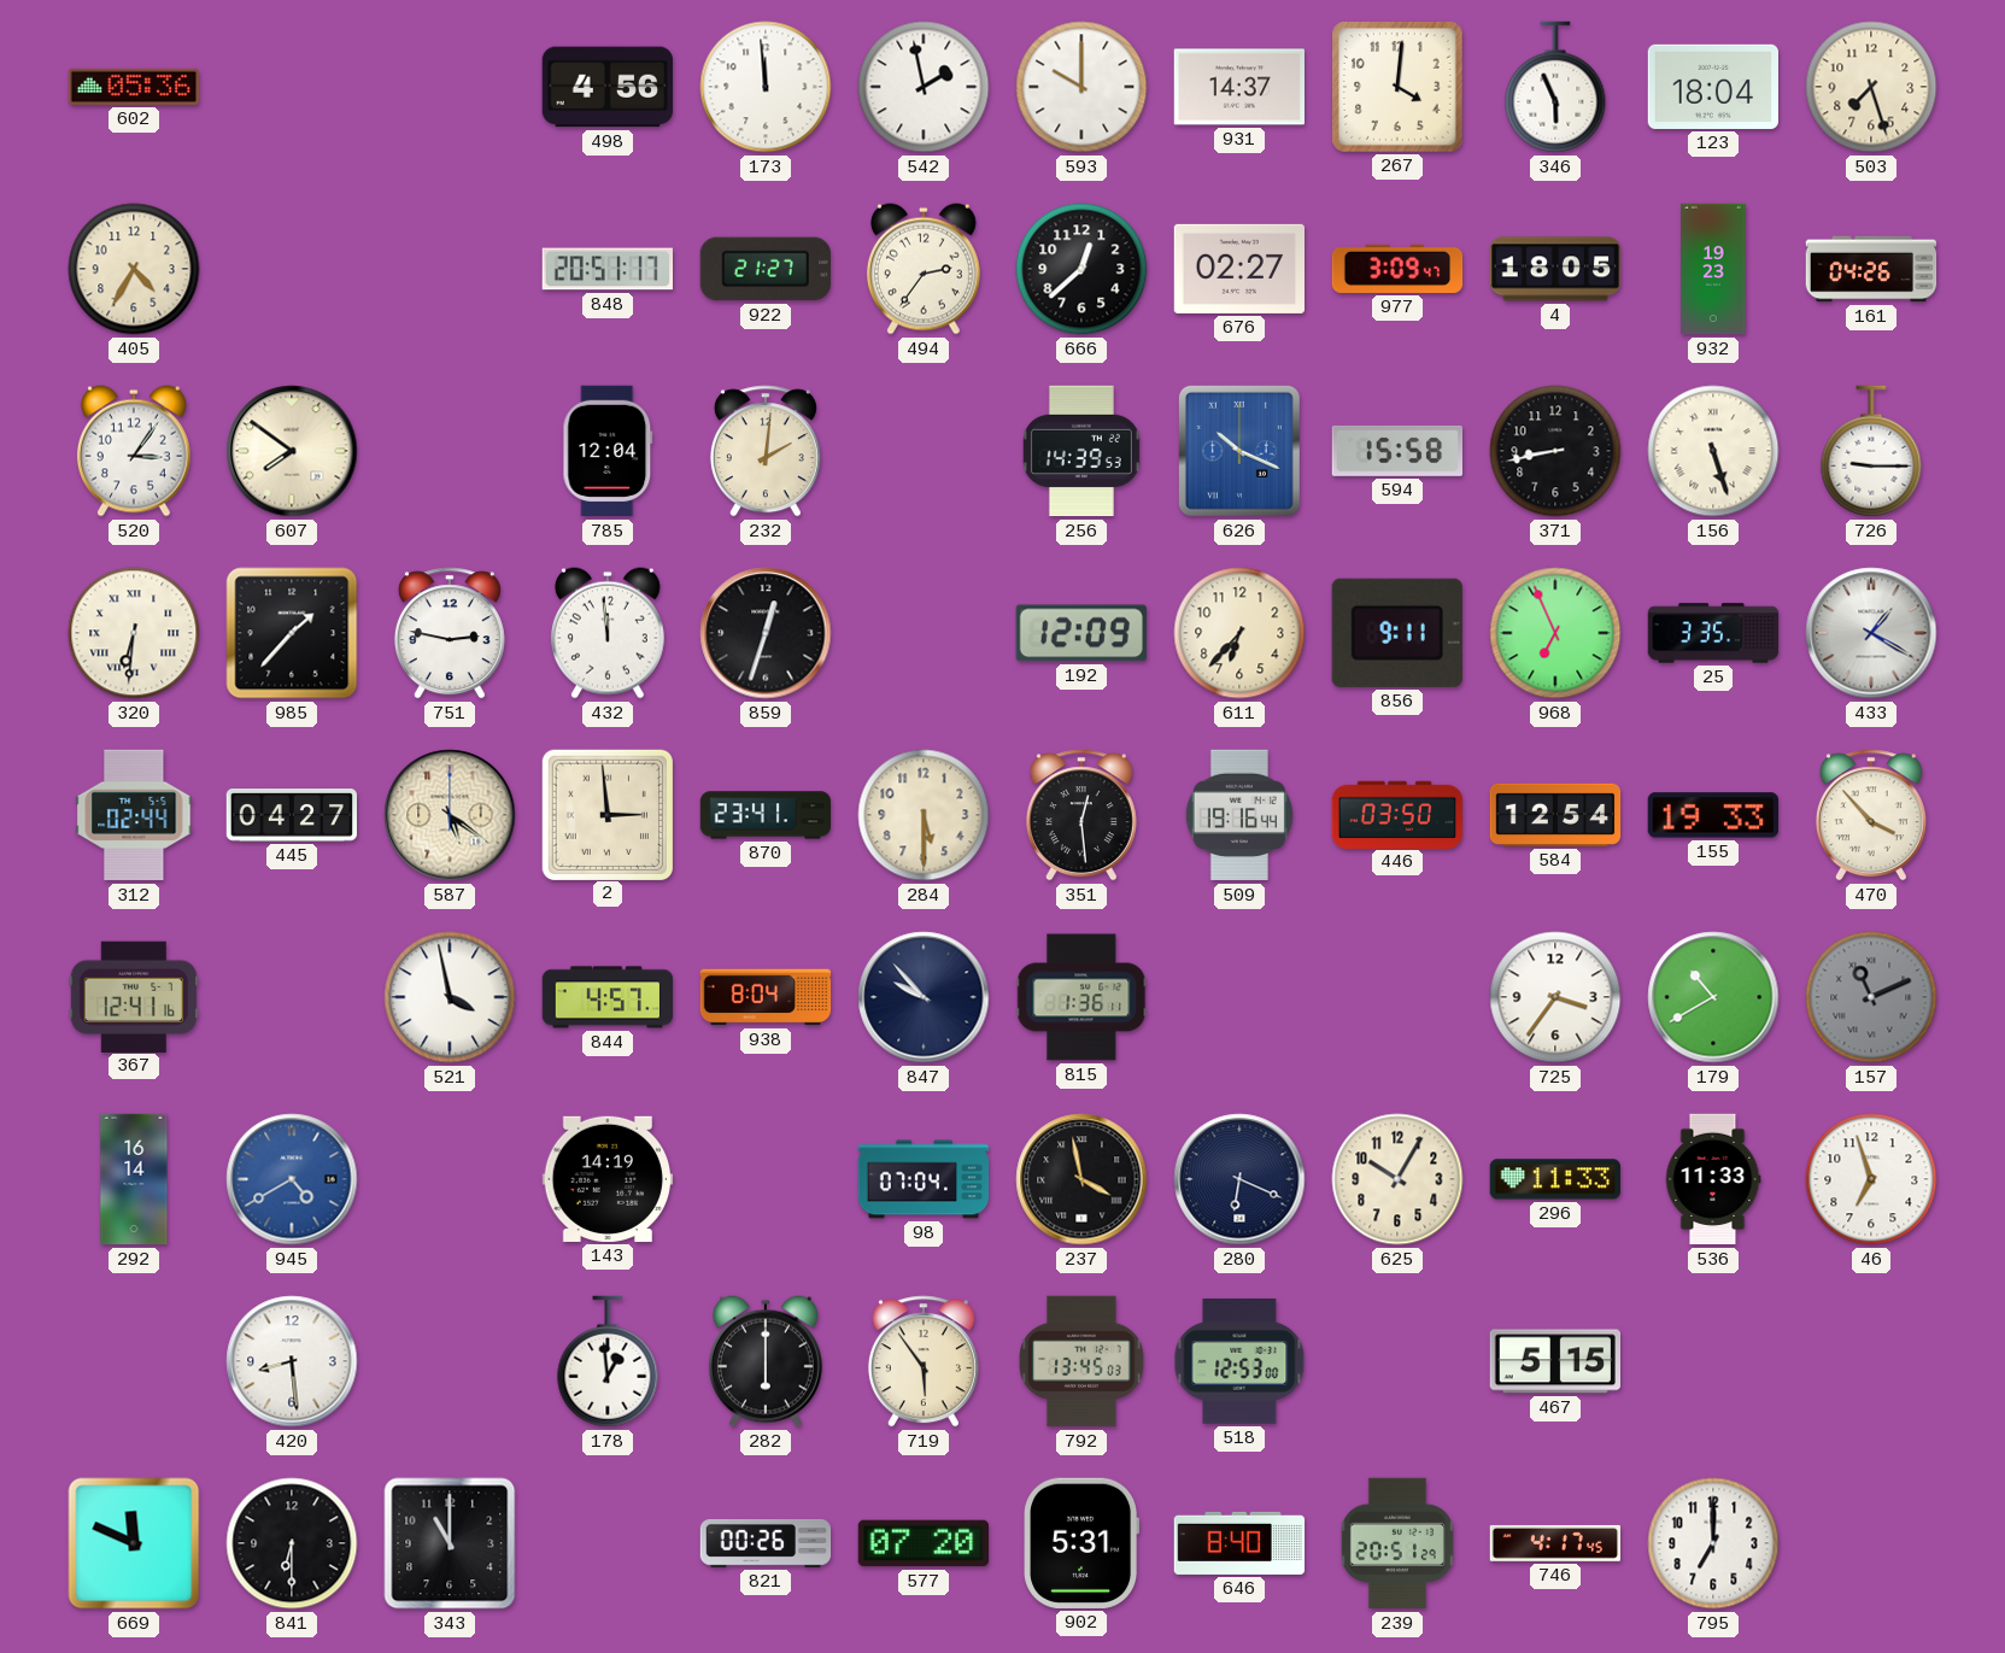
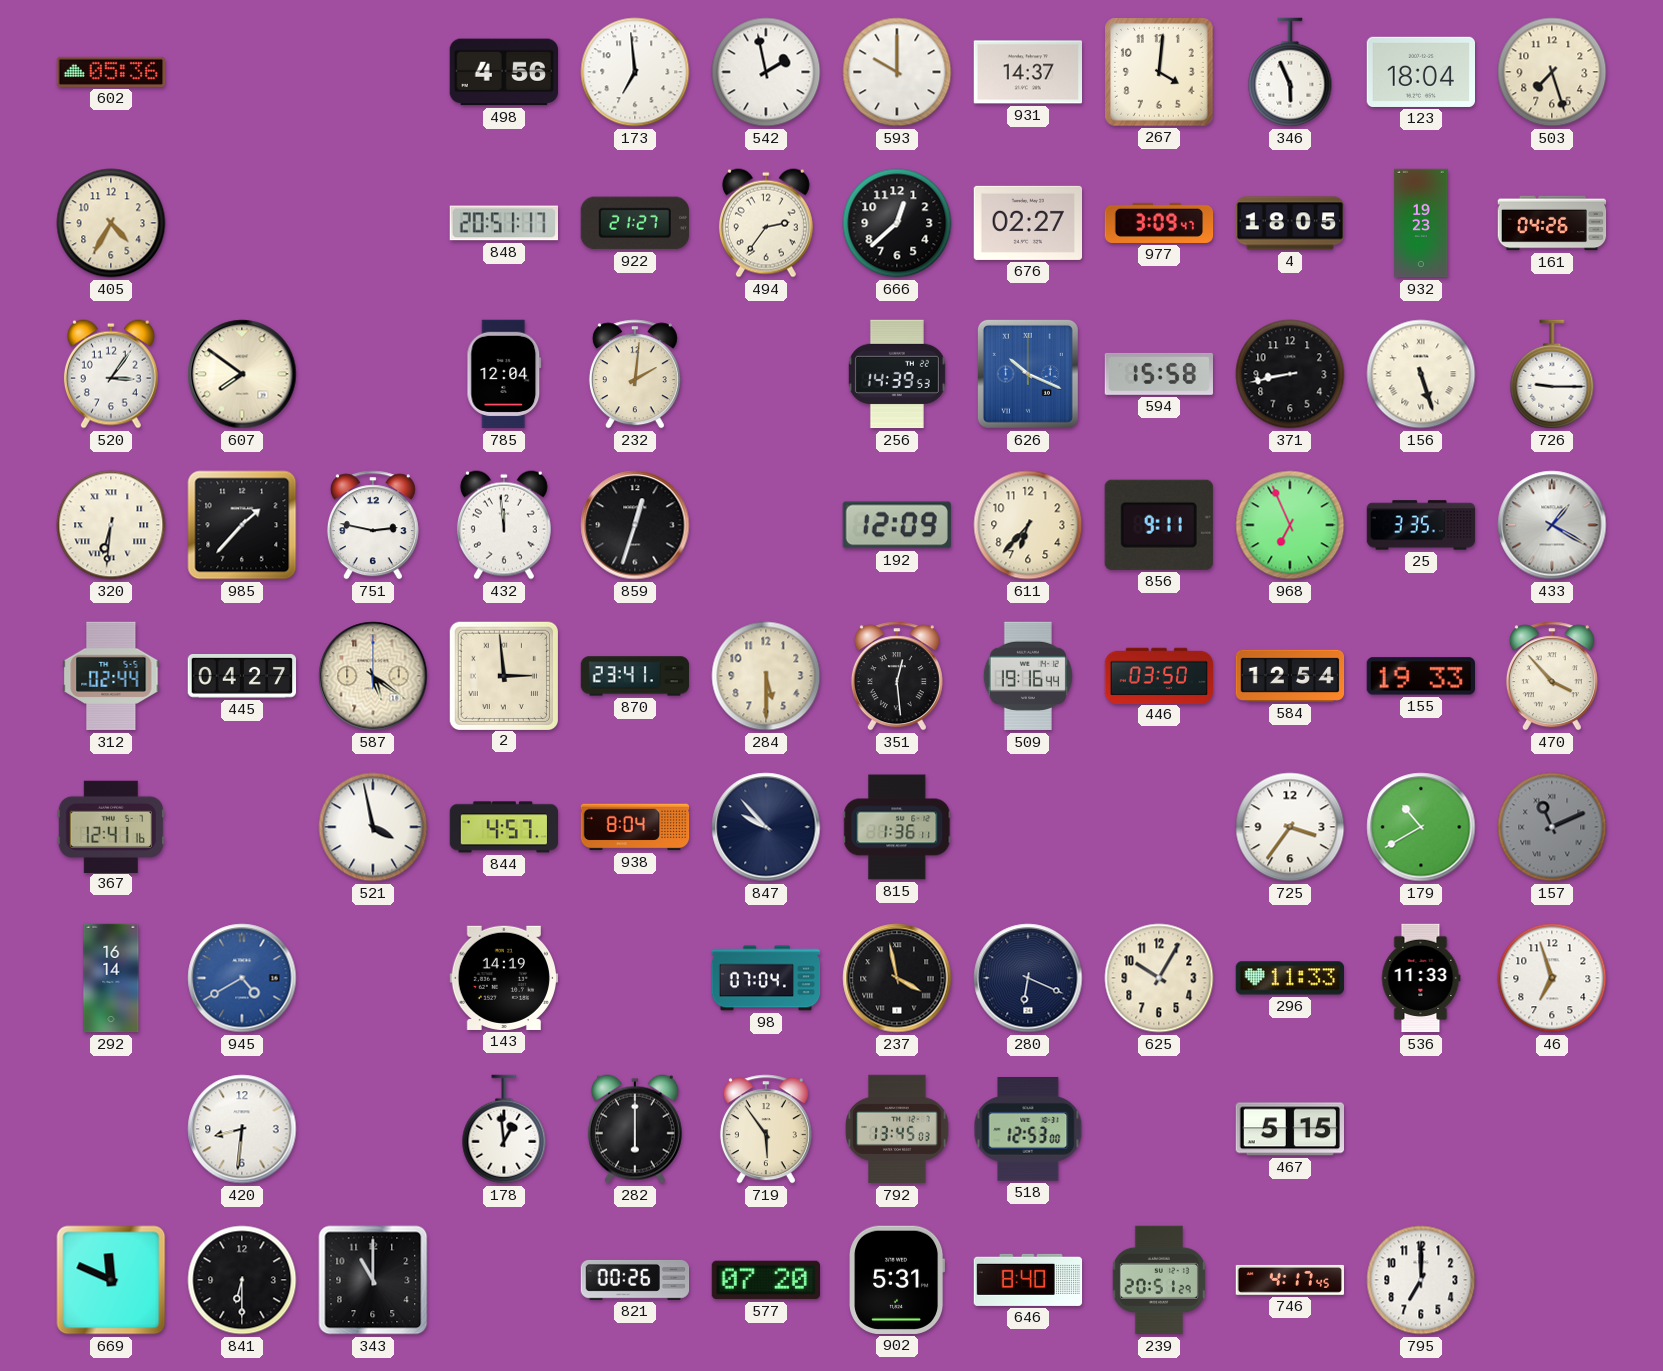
173: 11:59 -> 6:59 (635, 72)
420: 8:29 -> 8:31 (242, 1129)
